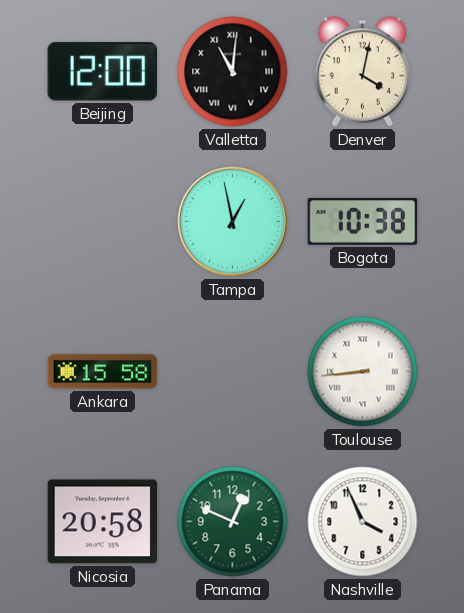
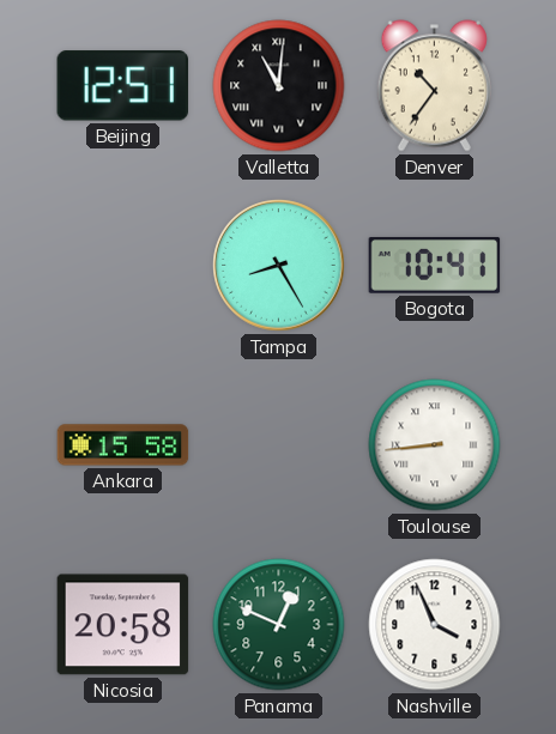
Beijing: 12:00 -> 12:51 (122, 86)
Denver: 4:02 -> 10:36 (434, 86)
Tampa: 12:58 -> 8:25 (279, 266)
Bogota: 10:38 -> 10:41 (435, 266)
